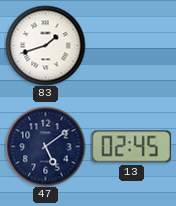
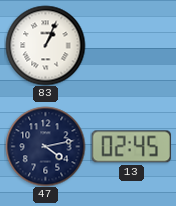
83: 1:42 -> 1:04 (45, 45)
47: 5:09 -> 4:13 (45, 146)
